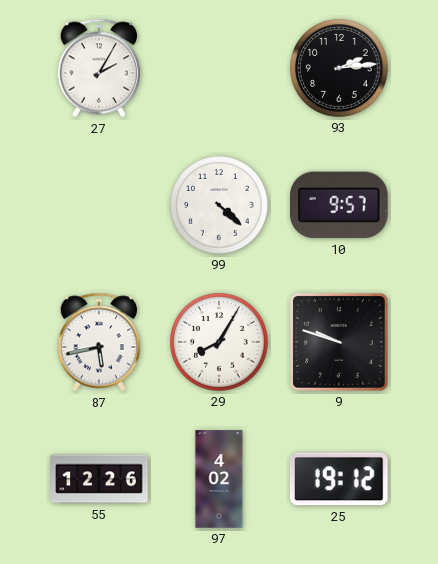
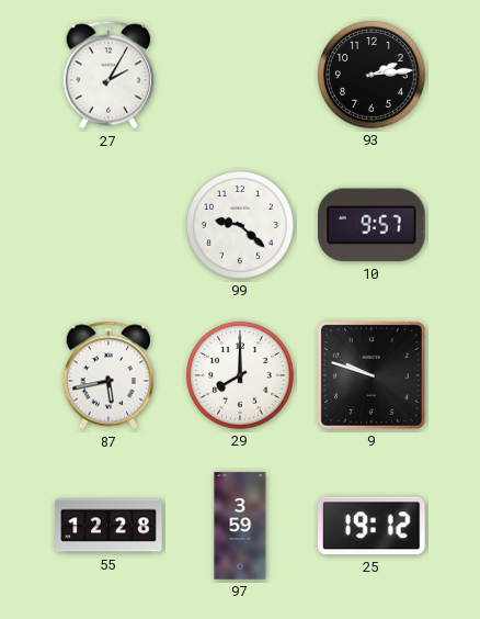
99: 4:22 -> 9:22 (241, 226)
29: 8:05 -> 8:00 (241, 376)
55: 12:26 -> 12:28 (108, 526)
97: 4:02 -> 3:59 (240, 526)
